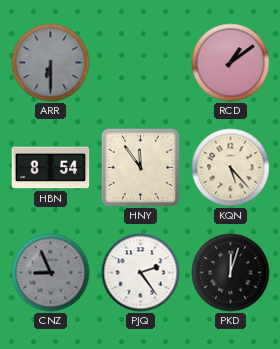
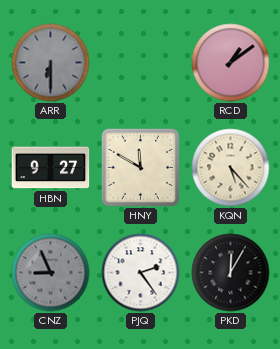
HBN: 8:54 -> 9:27 (51, 168)
HNY: 11:54 -> 11:50 (140, 167)
PKD: 12:03 -> 12:05 (231, 273)
